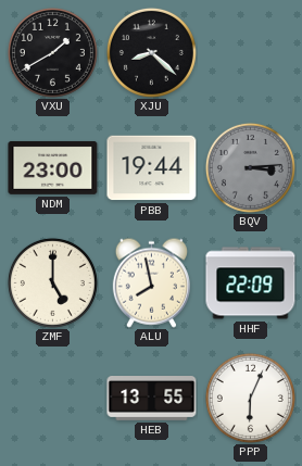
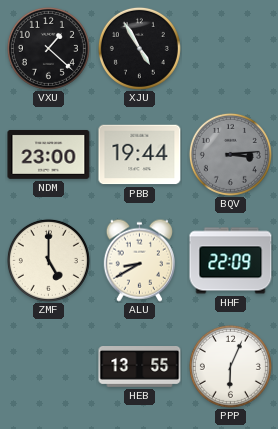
VXU: 1:40 -> 1:22 (48, 48)
XJU: 8:22 -> 4:55 (139, 48)
ALU: 7:58 -> 8:40 (139, 260)
